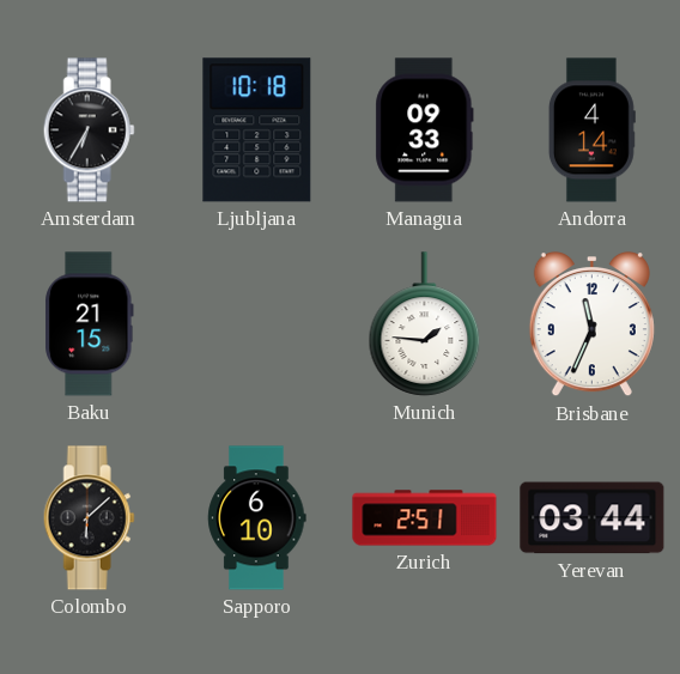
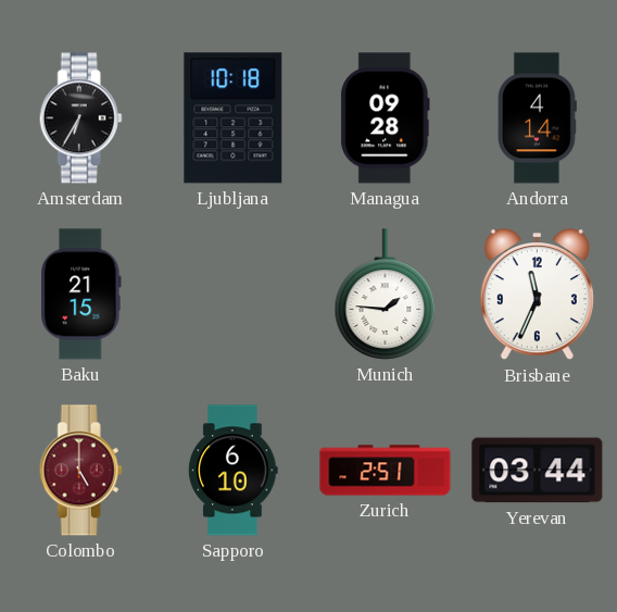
Managua: 09:33 -> 09:28 (386, 118)
Colombo: 6:08 -> 5:00 (80, 471)
Colombo dial: black -> burgundy (80, 471)
